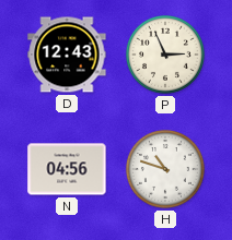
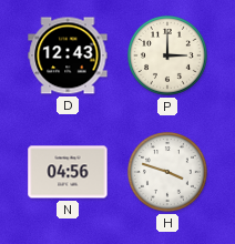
P: 2:56 -> 3:00 (167, 55)
H: 10:48 -> 3:48 (167, 172)
